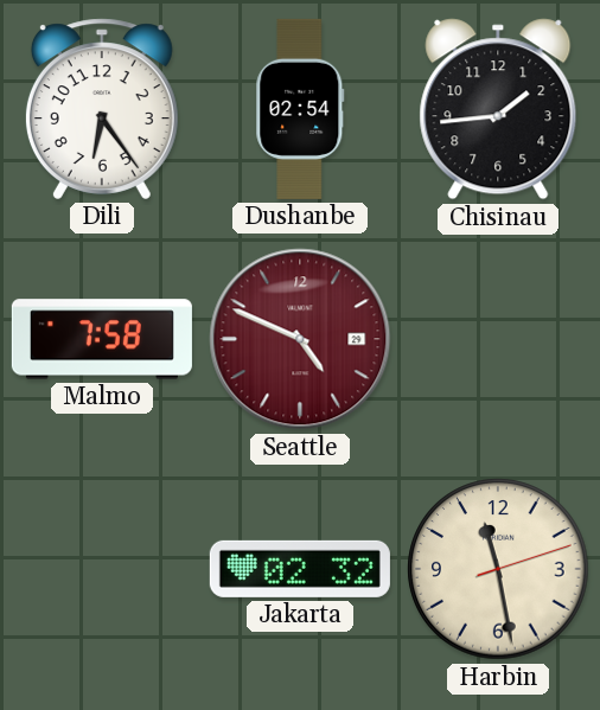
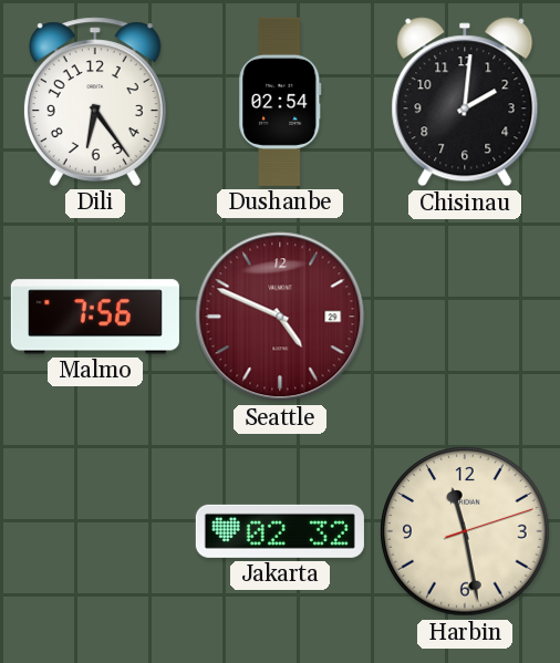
Chisinau: 1:44 -> 2:01 (465, 102)
Malmo: 7:58 -> 7:56 (95, 317)
